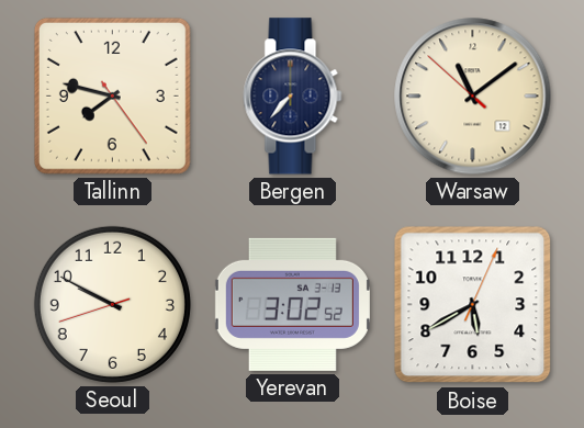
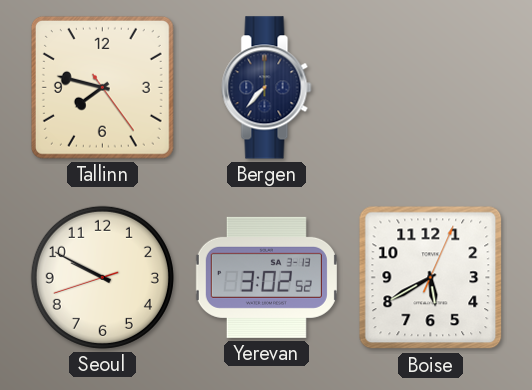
Warsaw: 11:08 -> none (473, 97)
